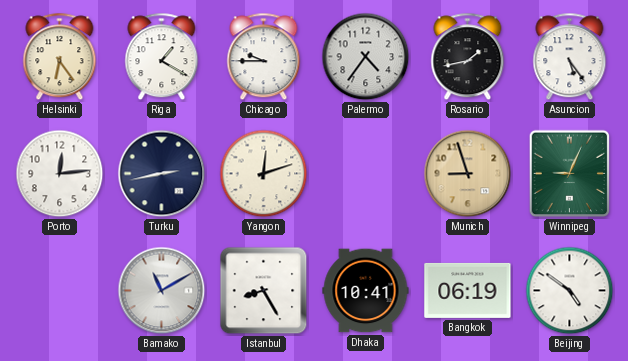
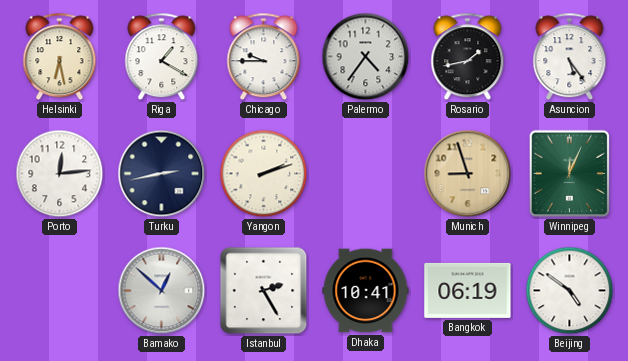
Helsinki: 6:24 -> 6:28 (60, 57)
Yangon: 12:12 -> 2:12 (264, 174)
Winnipeg: 9:04 -> 12:04 (570, 174)
Bamako: 11:10 -> 12:52 (162, 291)
Istanbul: 8:25 -> 2:25 (264, 291)
